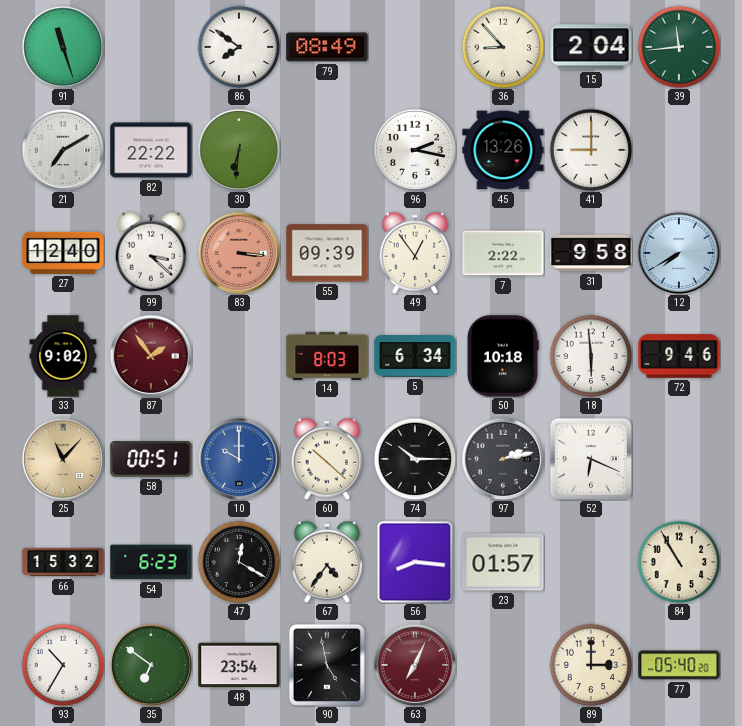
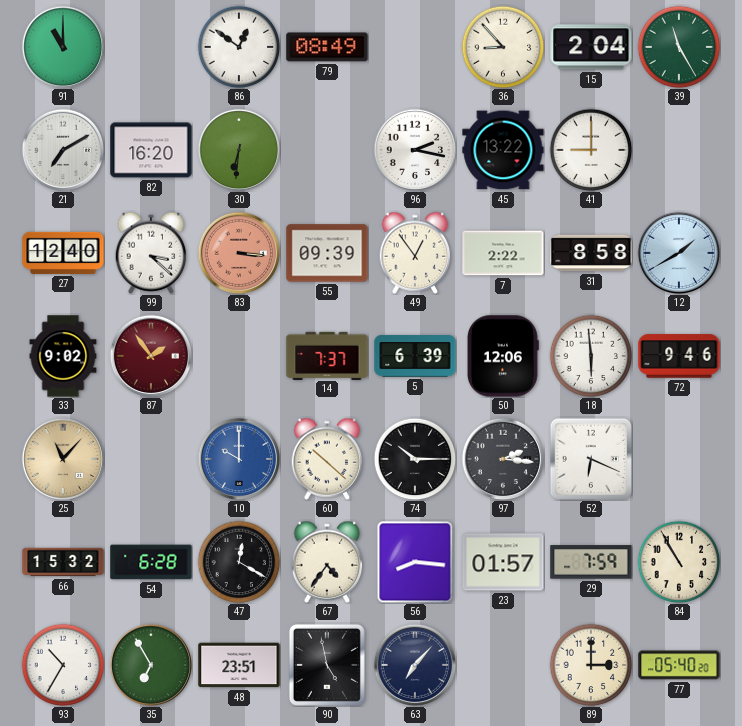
91: 11:27 -> 11:00 (62, 46)
86: 7:51 -> 12:51 (239, 47)
39: 11:44 -> 11:25 (679, 47)
82: 22:22 -> 16:20 (151, 150)
45: 13:26 -> 13:22 (503, 150)
31: 9:58 -> 8:58 (591, 253)
12: 7:40 -> 1:40 (678, 252)
14: 8:03 -> 7:37 (327, 355)
5: 6:34 -> 6:39 (415, 356)
50: 10:18 -> 12:06 (503, 356)
58: 00:51 -> none (151, 460)
97: 2:13 -> 2:16 (502, 458)
54: 6:23 -> 6:28 (151, 562)
29: none -> 7:59 (591, 562)
35: 6:51 -> 6:55 (150, 664)
48: 23:54 -> 23:51 (239, 665)
63: 7:04 -> 7:07 (414, 664)
63 dial: burgundy -> navy (414, 664)
